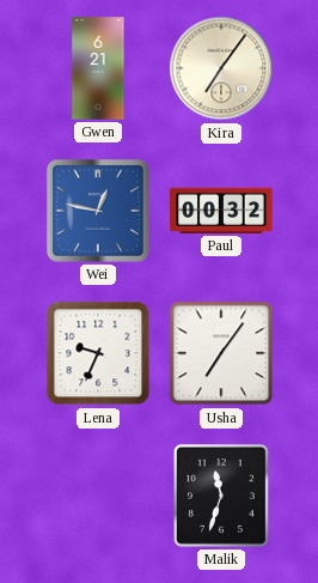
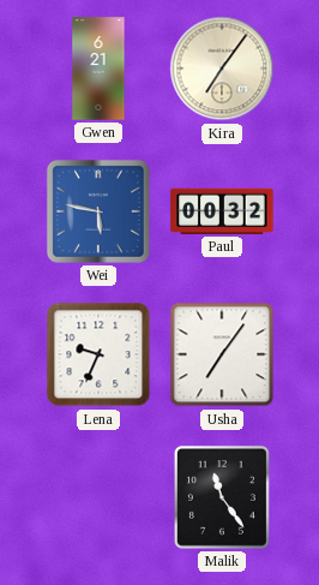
Wei: 12:47 -> 5:47 (98, 211)
Malik: 11:33 -> 11:24 (222, 497)
